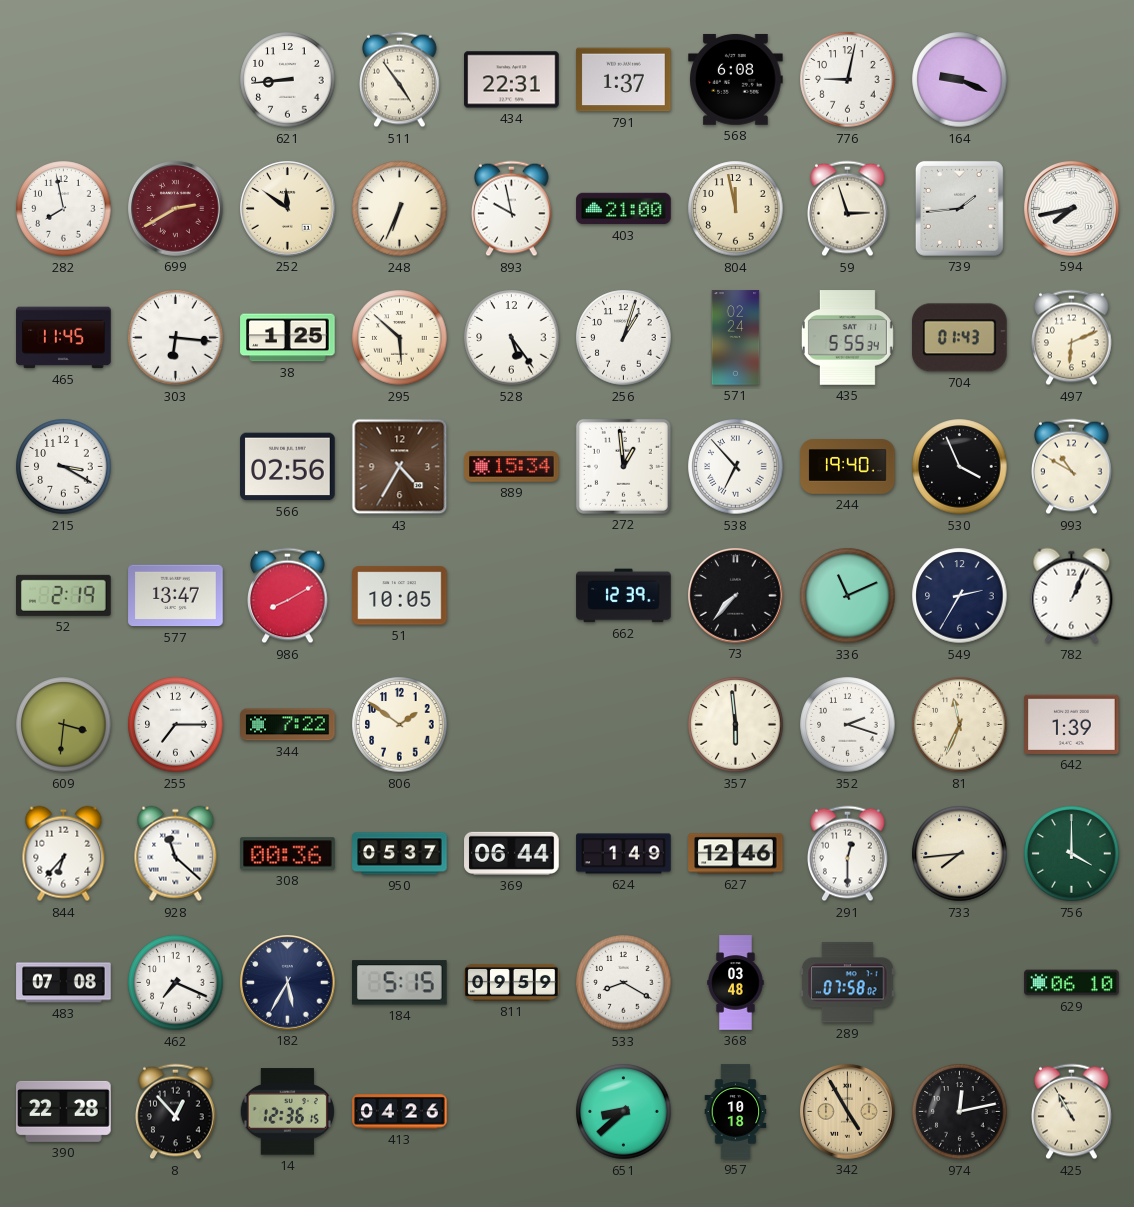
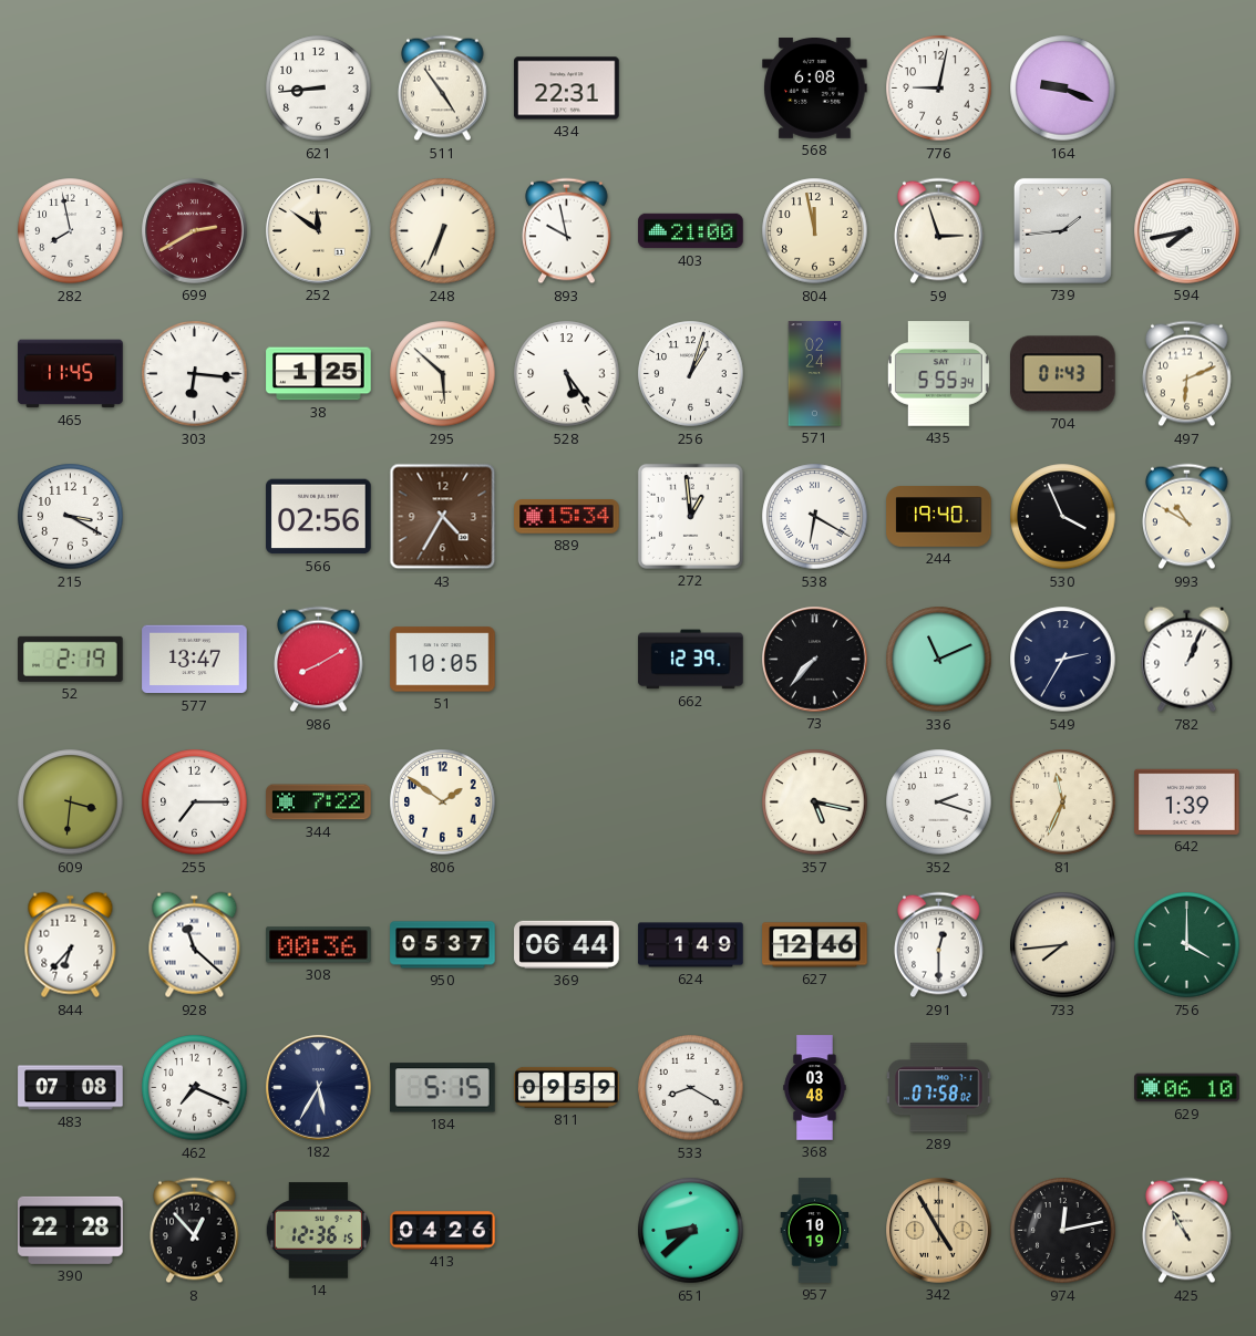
791: 1:37 -> none (624, 80)
538: 6:53 -> 6:20 (815, 517)
357: 5:59 -> 5:17 (815, 802)
957: 10:18 -> 10:19 (815, 1231)
